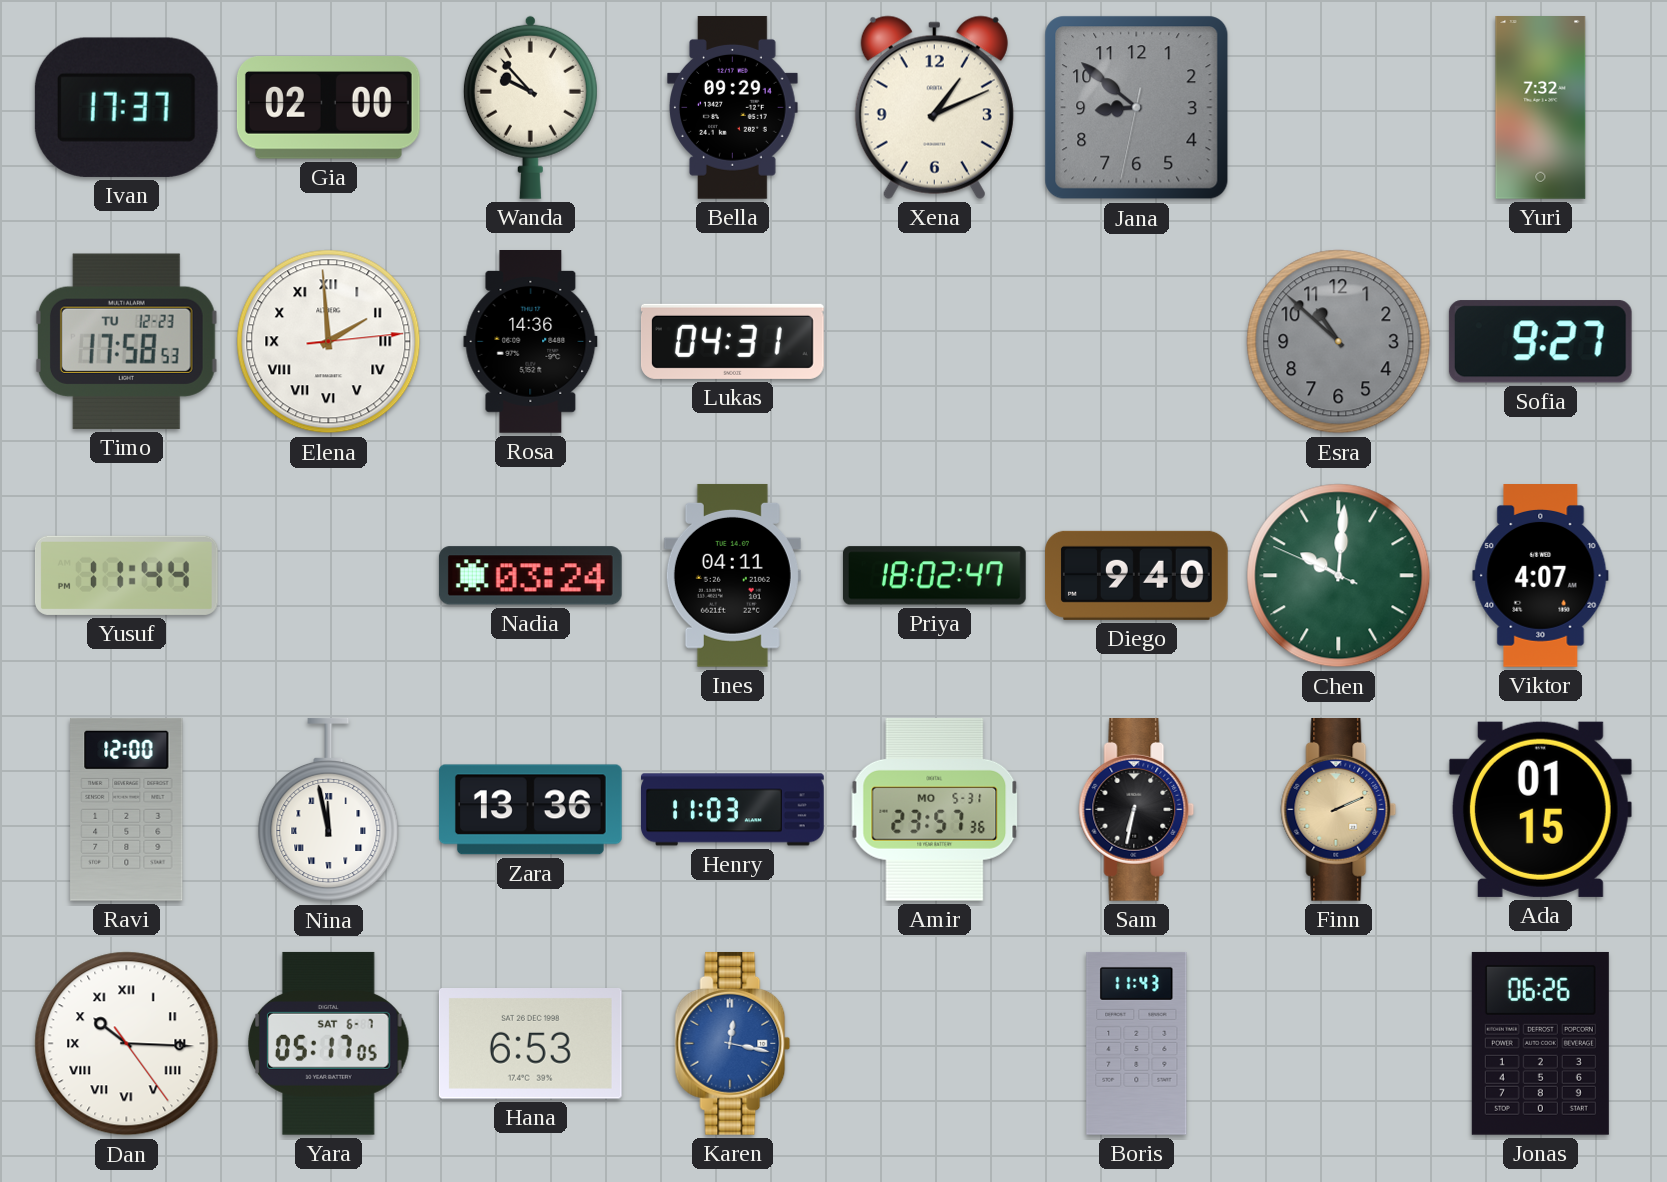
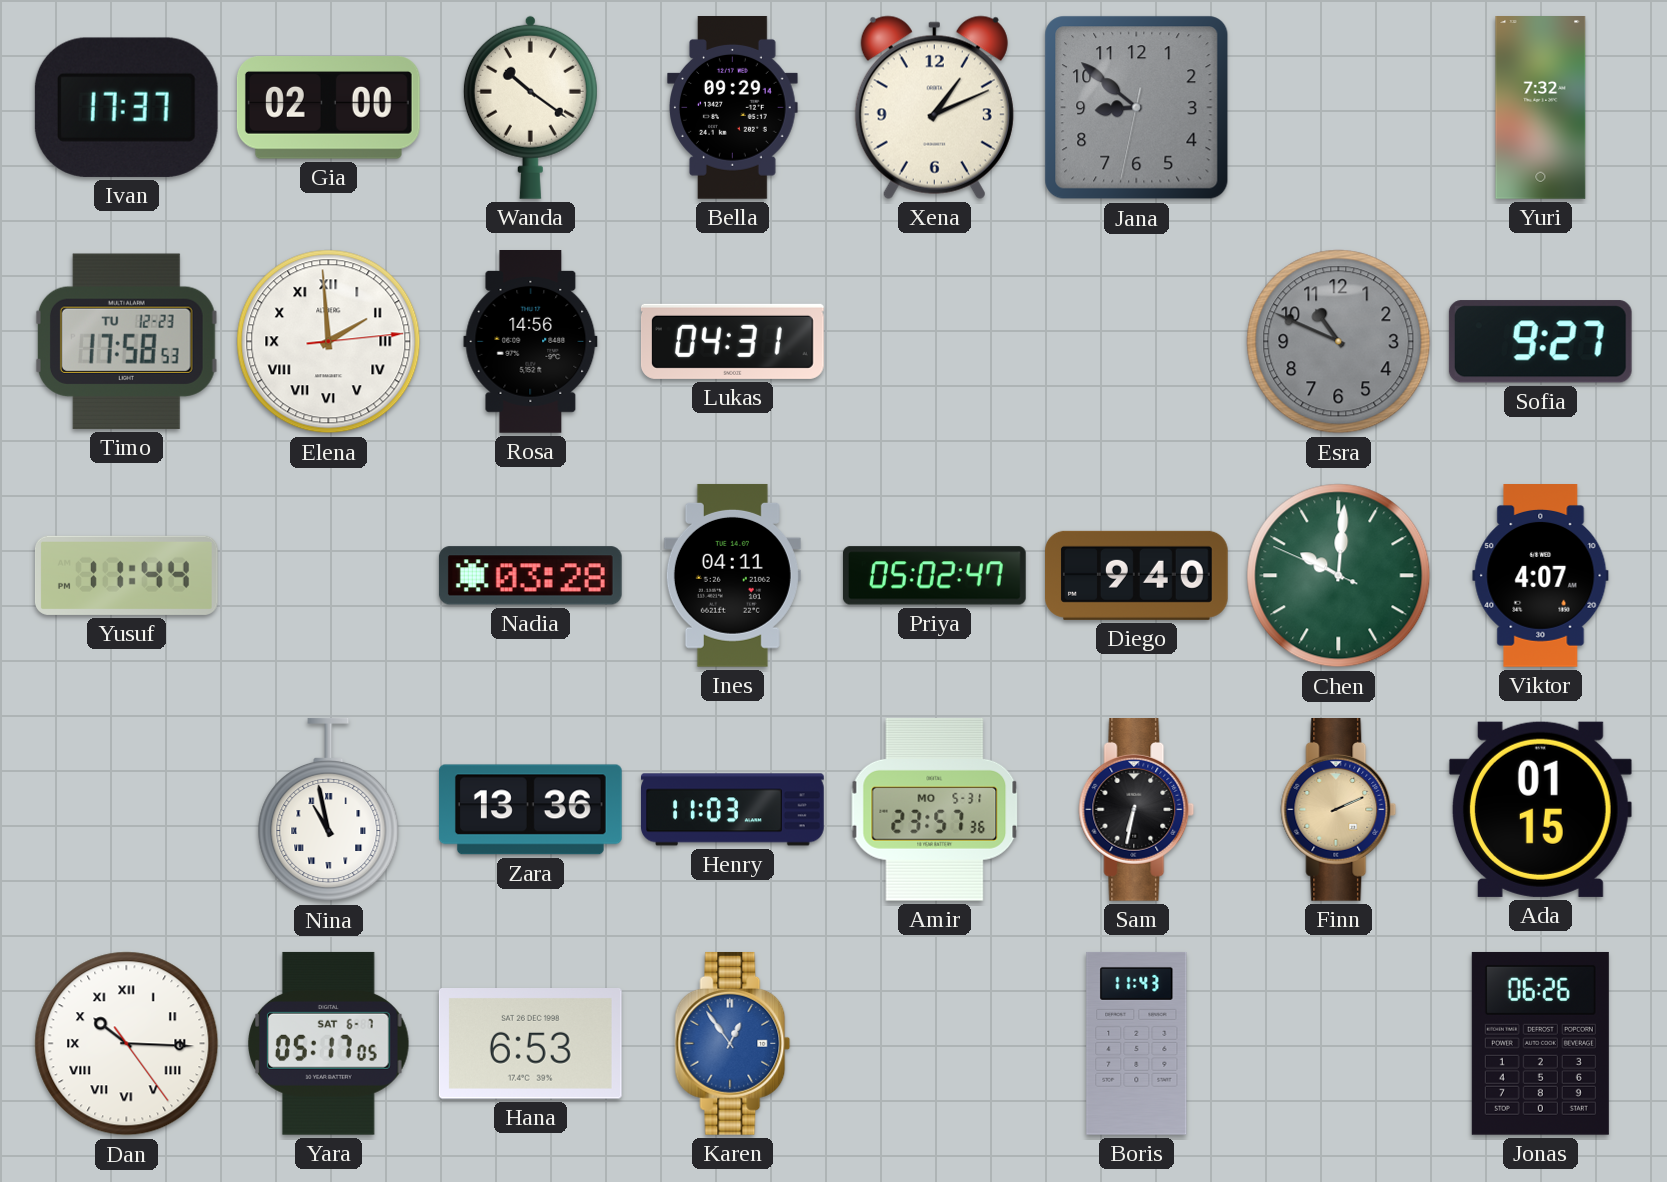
Wanda: 9:53 -> 10:21 (530, 107)
Rosa: 14:36 -> 14:56 (531, 342)
Esra: 10:52 -> 10:49 (1339, 342)
Nadia: 03:24 -> 03:28 (530, 576)
Priya: 18:02 -> 05:02 (934, 576)
Ravi: 12:00 -> none (127, 809)
Nina: 11:58 -> 10:58 (329, 810)
Karen: 12:17 -> 12:54 (733, 1043)
